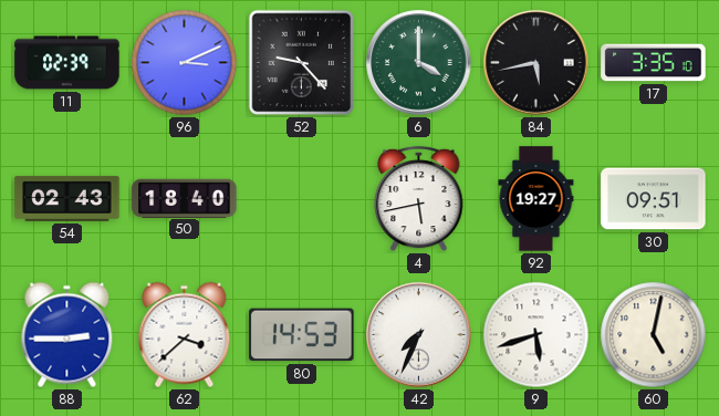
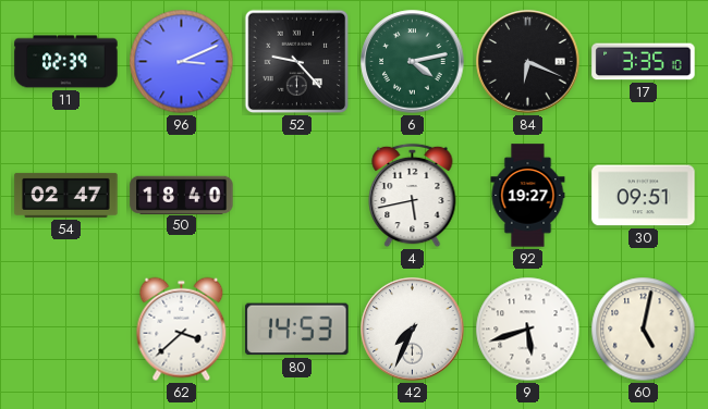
6: 4:00 -> 4:13 (413, 62)
84: 5:43 -> 6:19 (528, 62)
54: 02:43 -> 02:47 (66, 195)
88: 2:45 -> none (67, 335)
